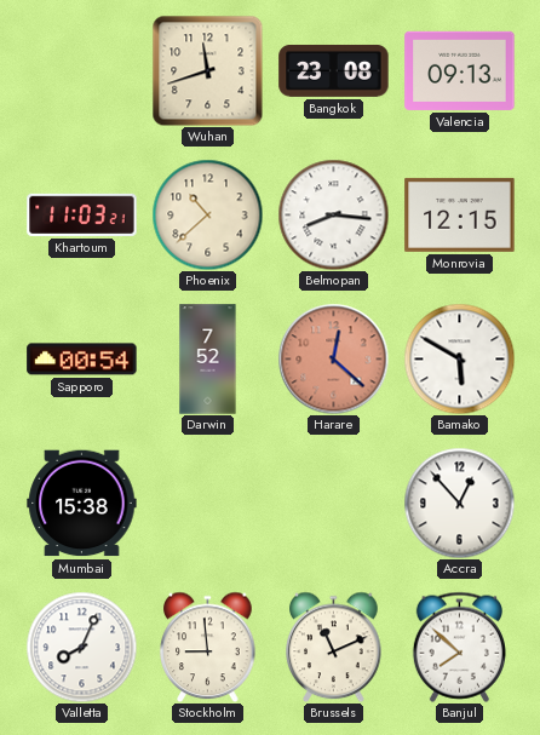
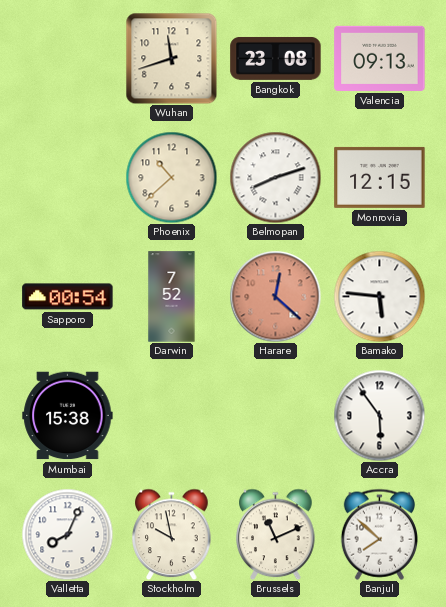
Khartoum: 11:03 -> none (82, 214)
Belmopan: 8:16 -> 8:12 (275, 177)
Bamako: 5:50 -> 5:46 (379, 296)
Accra: 12:53 -> 5:54 (379, 415)
Stockholm: 8:59 -> 9:58 (172, 534)
